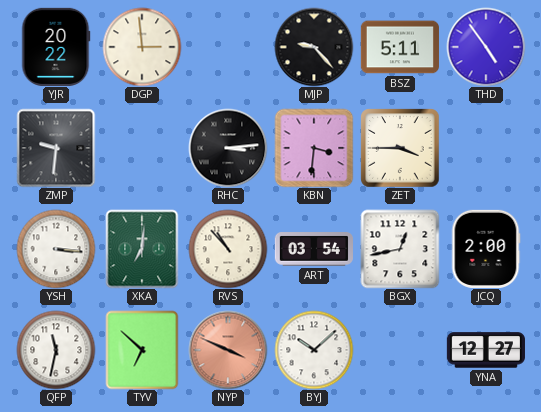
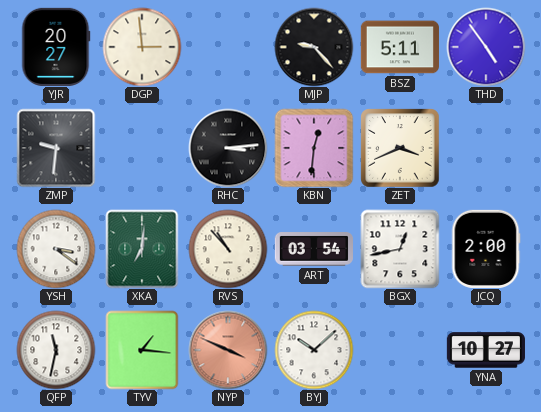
YJR: 20:22 -> 20:27 (56, 47)
KBN: 3:31 -> 12:31 (314, 148)
ZET: 3:45 -> 3:41 (400, 148)
YSH: 3:16 -> 3:21 (56, 249)
TYV: 6:52 -> 1:16 (142, 350)
YNA: 12:27 -> 10:27 (486, 350)
